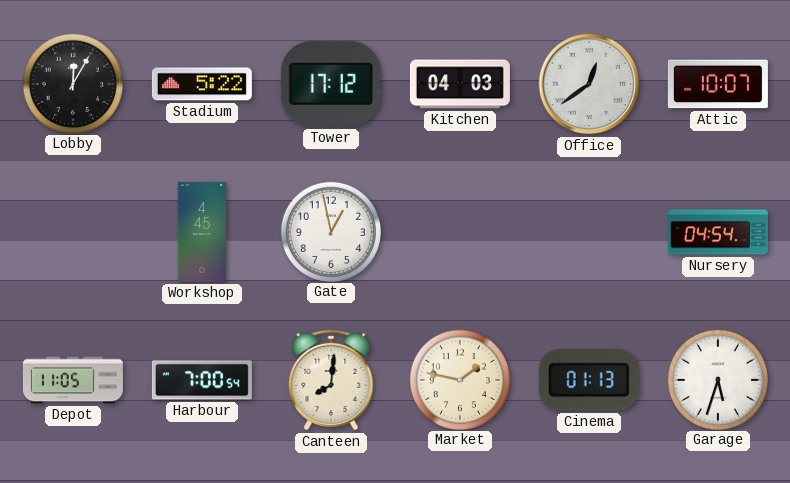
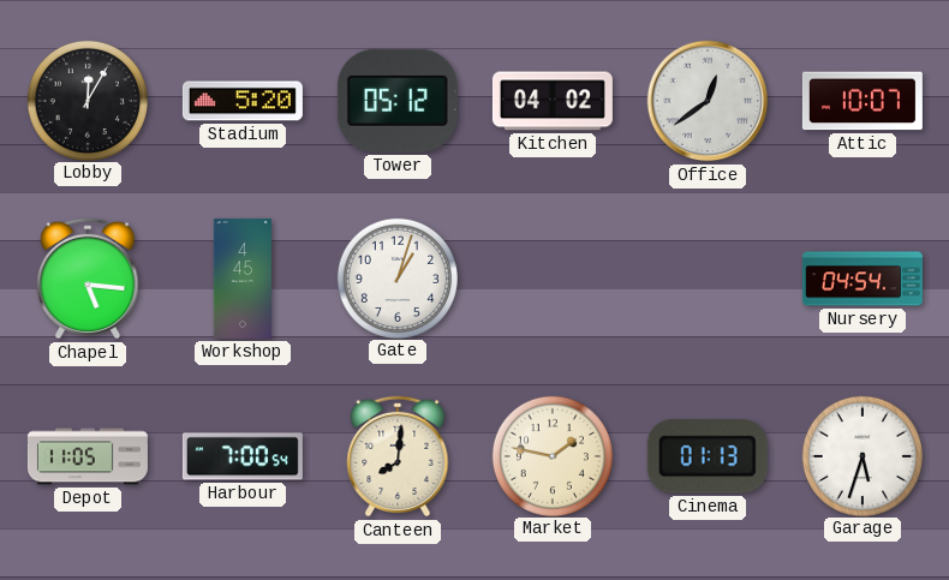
Stadium: 5:22 -> 5:20 (243, 101)
Tower: 17:12 -> 05:12 (398, 101)
Kitchen: 04:03 -> 04:02 (553, 101)
Chapel: none -> 5:16 (88, 279)
Gate: 12:58 -> 1:03 (396, 277)
